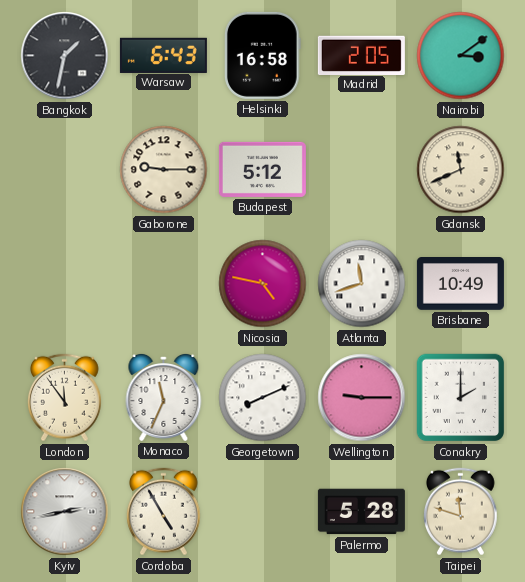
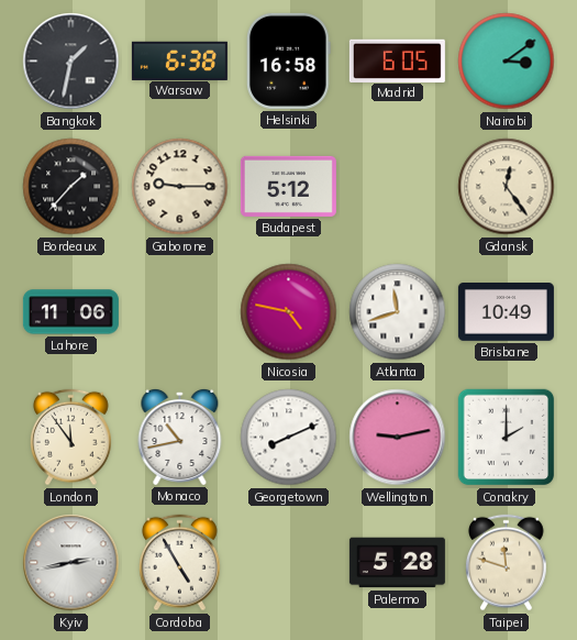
Warsaw: 6:43 -> 6:38 (179, 60)
Madrid: 2:05 -> 6:05 (397, 60)
Bordeaux: none -> 1:37 (71, 187)
Gdansk: 11:41 -> 12:24 (507, 187)
Lahore: none -> 11:06 (70, 312)
Monaco: 11:34 -> 10:43 (180, 437)
Wellington: 9:15 -> 9:13 (398, 438)
